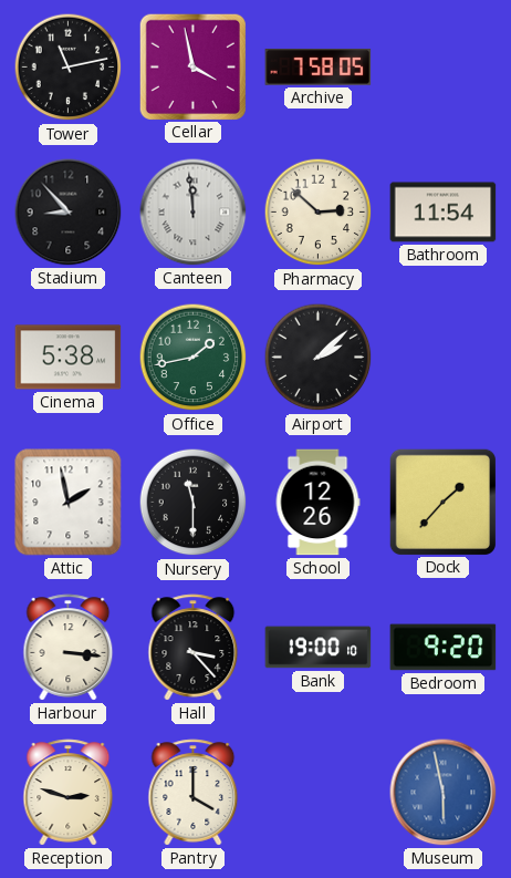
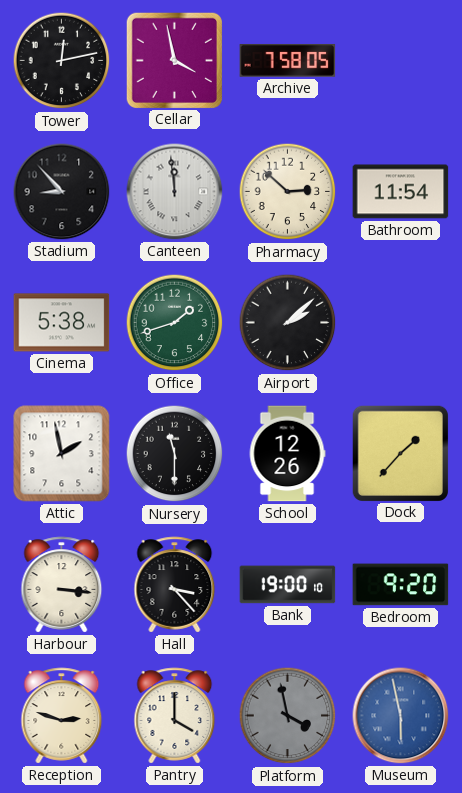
Tower: 11:13 -> 12:13 (62, 61)
Office: 1:43 -> 1:42 (175, 323)
Platform: none -> 3:58 (288, 716)
